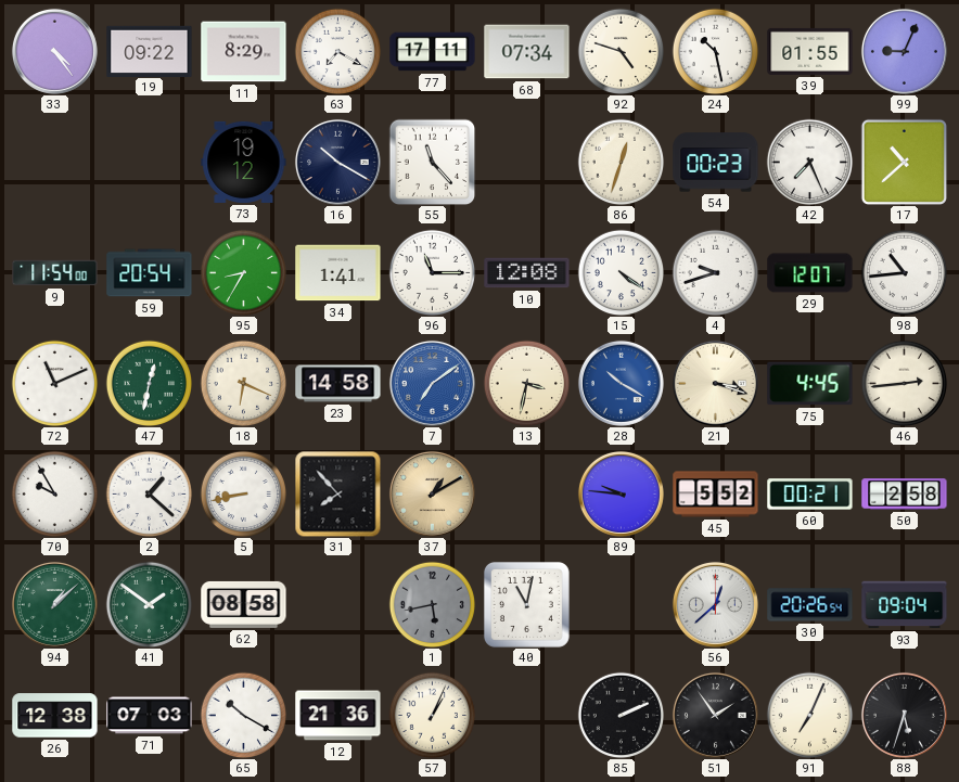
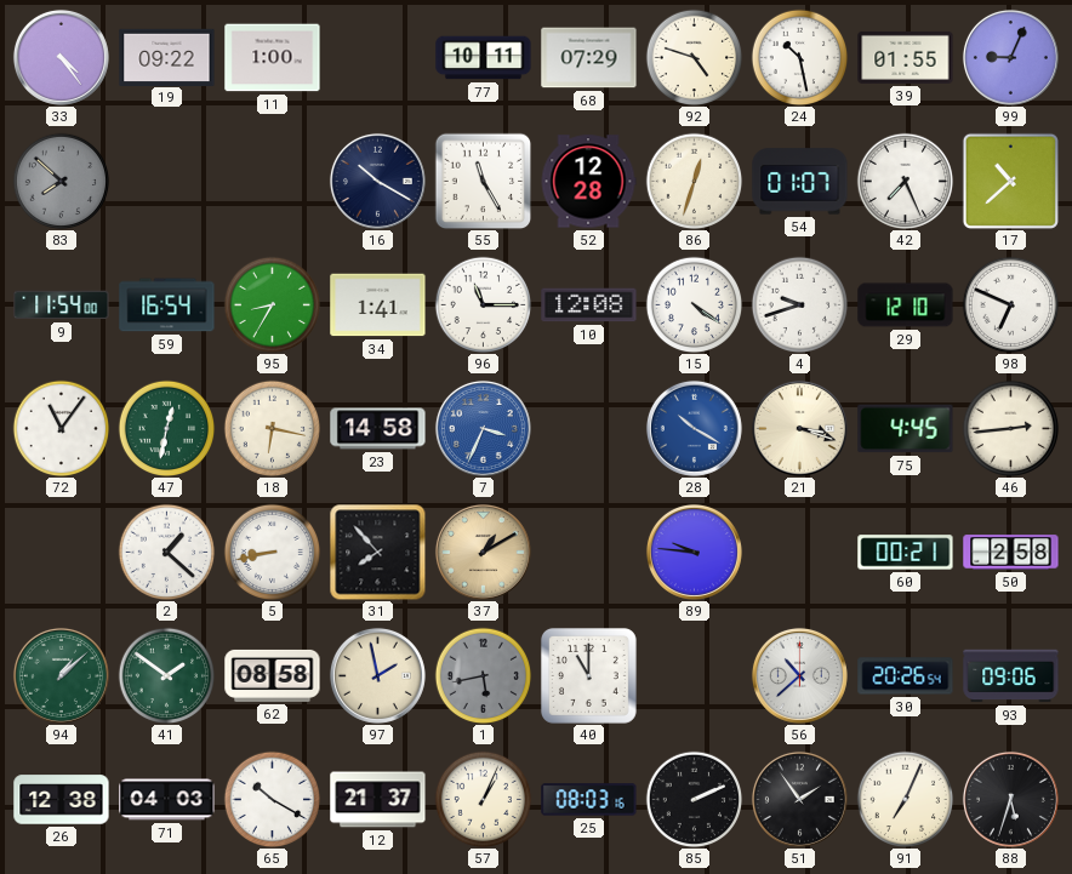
11: 8:29 -> 1:00 (273, 58)
63: 7:20 -> none (337, 51)
77: 17:11 -> 10:11 (484, 58)
68: 07:34 -> 07:29 (589, 58)
83: none -> 7:52 (61, 181)
73: 19:12 -> none (244, 162)
55: 11:23 -> 11:25 (483, 181)
52: none -> 12:28 (588, 182)
54: 00:23 -> 01:07 (800, 182)
59: 20:54 -> 16:54 (167, 305)
29: 12:07 -> 12:10 (906, 305)
98: 10:44 -> 6:49 (1010, 304)
72: 11:11 -> 11:06 (61, 428)
18: 6:19 -> 6:17 (272, 428)
7: 7:09 -> 3:34 (483, 428)
13: 3:32 -> none (526, 383)
70: 9:55 -> none (54, 493)
45: 5:52 -> none (716, 495)
97: none -> 1:58 (377, 675)
40: 11:02 -> 11:00 (588, 675)
56: 12:38 -> 10:38 (799, 675)
93: 09:04 -> 09:06 (1011, 676)
71: 07:03 -> 04:03 (167, 800)
12: 21:36 -> 21:37 (378, 800)
25: none -> 08:03 (589, 800)
